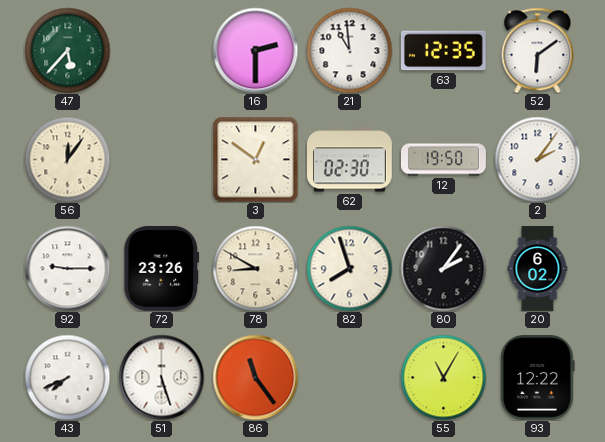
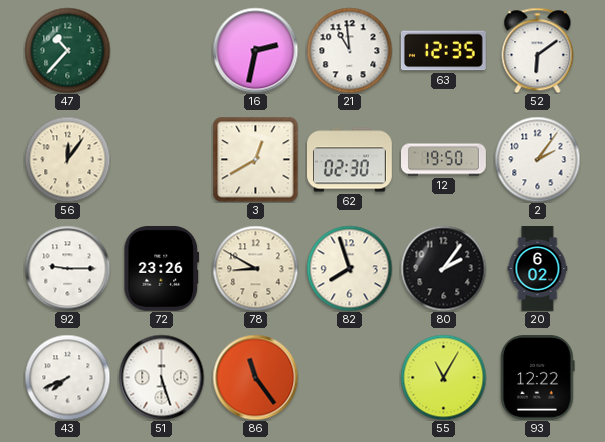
47: 5:37 -> 10:37 (67, 50)
16: 2:30 -> 2:32 (255, 50)
3: 12:51 -> 12:40 (255, 159)
